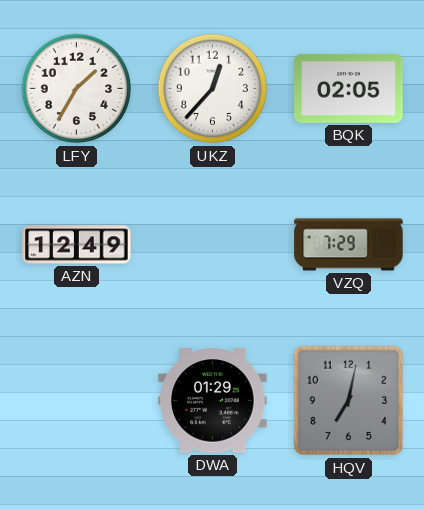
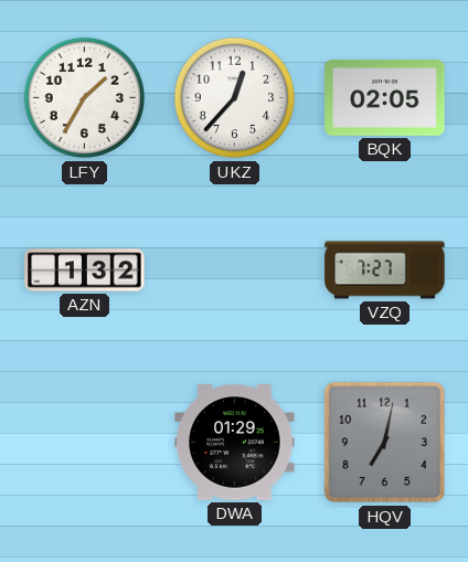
AZN: 12:49 -> 1:32 (85, 271)
VZQ: 7:29 -> 7:27 (385, 271)
